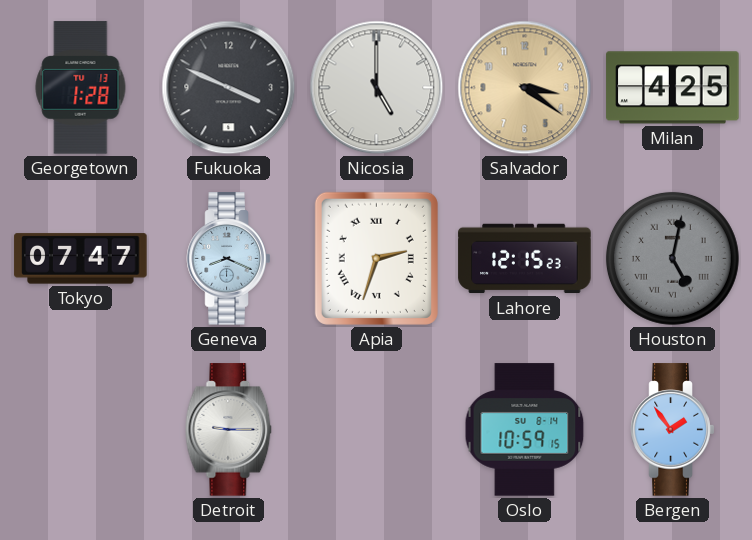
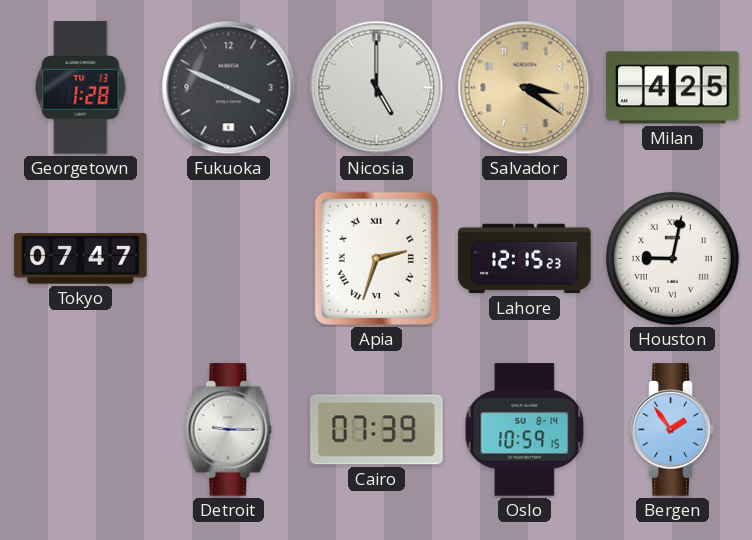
Geneva: 8:19 -> none (229, 259)
Houston: 5:02 -> 9:02 (672, 258)
Houston dial: grey -> white (672, 258)
Cairo: none -> 07:39 (377, 430)
